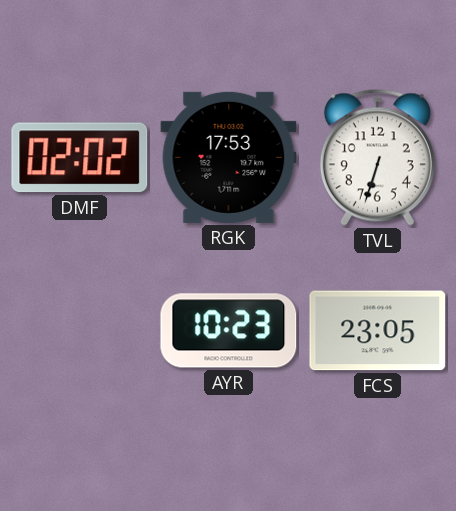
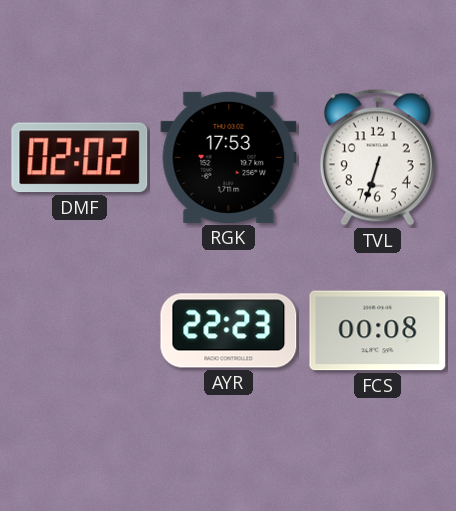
AYR: 10:23 -> 22:23 (229, 331)
FCS: 23:05 -> 00:08 (378, 331)
